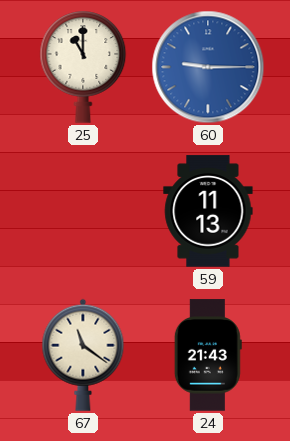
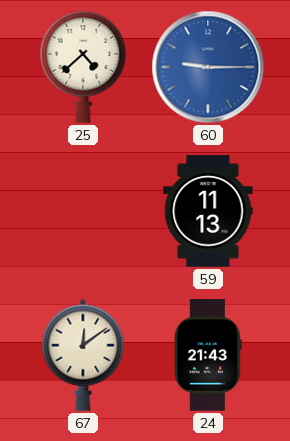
25: 11:00 -> 4:38 (83, 67)
67: 11:21 -> 12:09 (83, 355)
